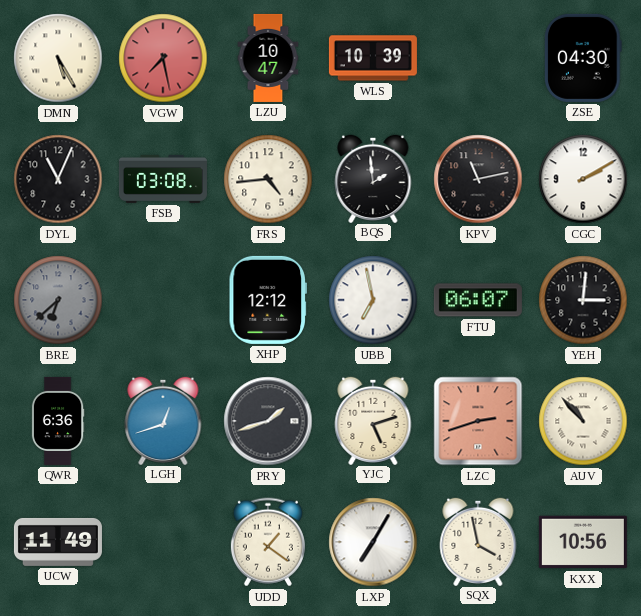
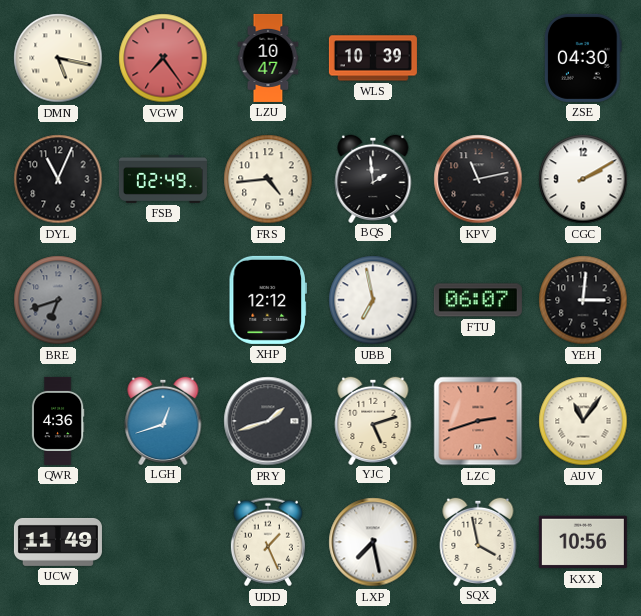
DMN: 5:25 -> 5:17 (58, 58)
VGW: 7:28 -> 7:24 (163, 58)
FSB: 03:08 -> 02:49 (163, 179)
BRE: 6:38 -> 6:42 (58, 300)
QWR: 6:36 -> 4:36 (58, 421)
AUV: 10:53 -> 11:06 (583, 421)
UDD: 1:21 -> 1:26 (268, 542)
LXP: 7:05 -> 7:28 (373, 542)
